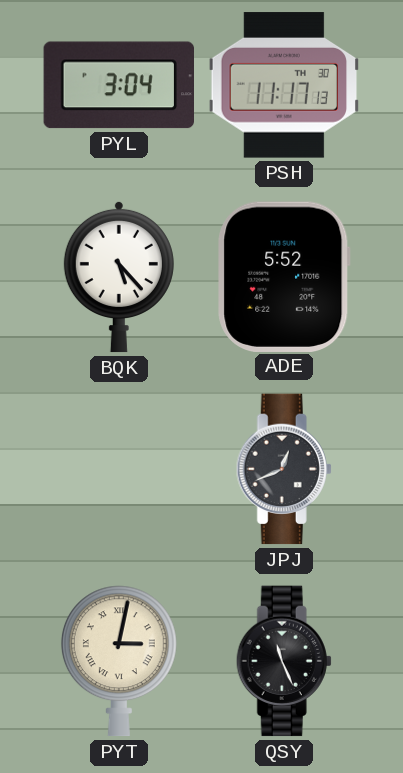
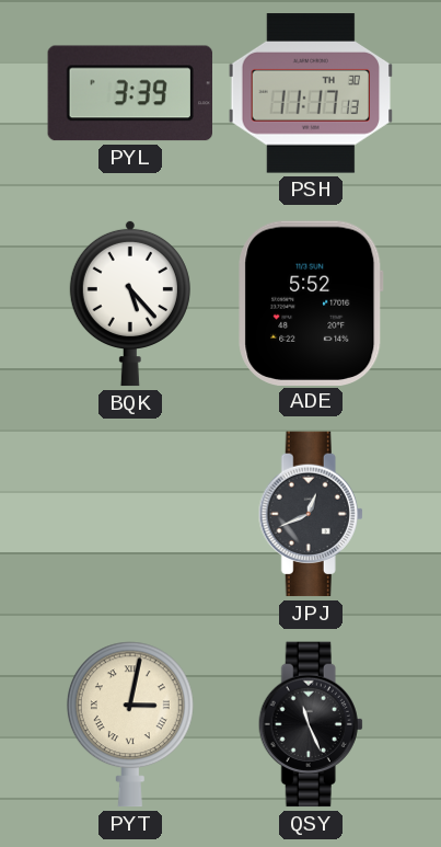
PYL: 3:04 -> 3:39 (129, 93)
